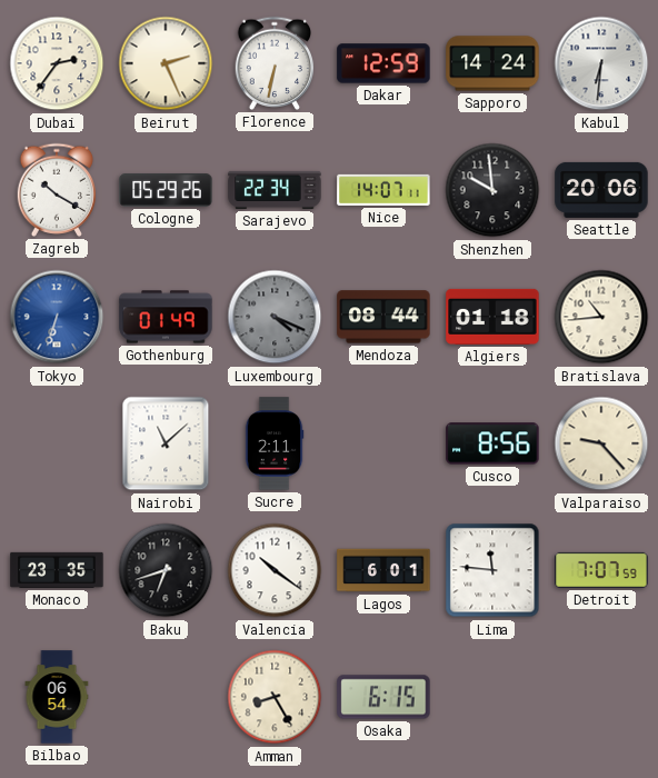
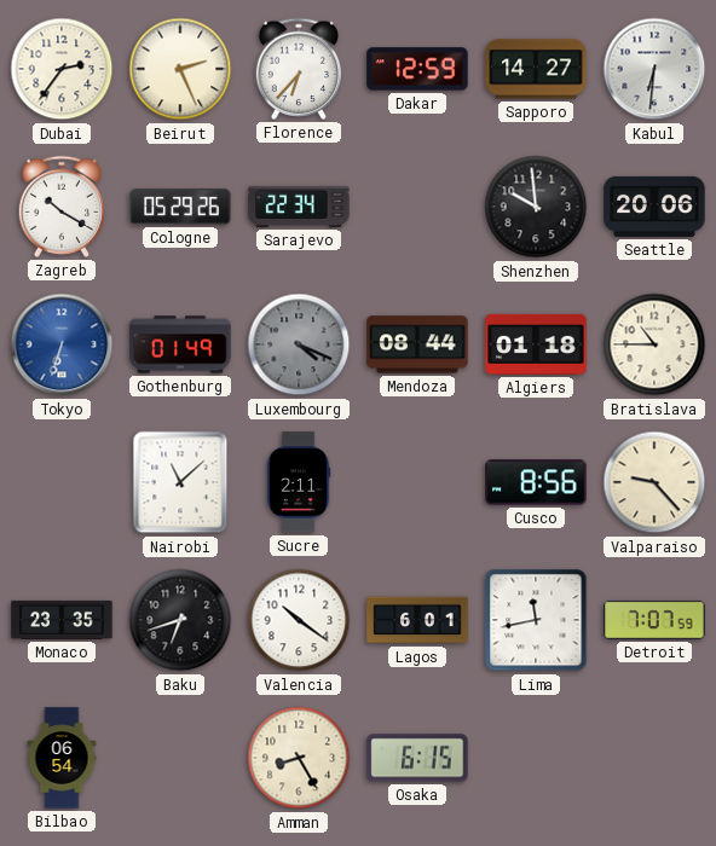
Florence: 6:32 -> 6:37 (299, 69)
Sapporo: 14:24 -> 14:27 (536, 69)
Nice: 14:07 -> none (383, 190)
Bratislava: 10:44 -> 10:45 (654, 344)
Lima: 11:46 -> 11:43 (536, 620)
